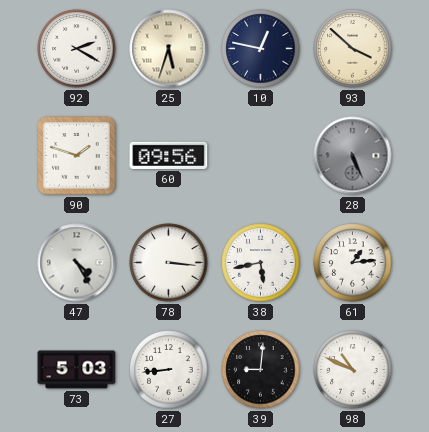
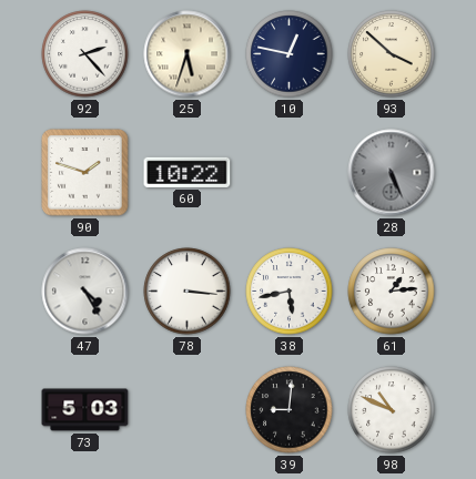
92: 2:20 -> 2:23 (85, 54)
60: 09:56 -> 10:22 (188, 172)
27: 8:44 -> none (169, 370)
